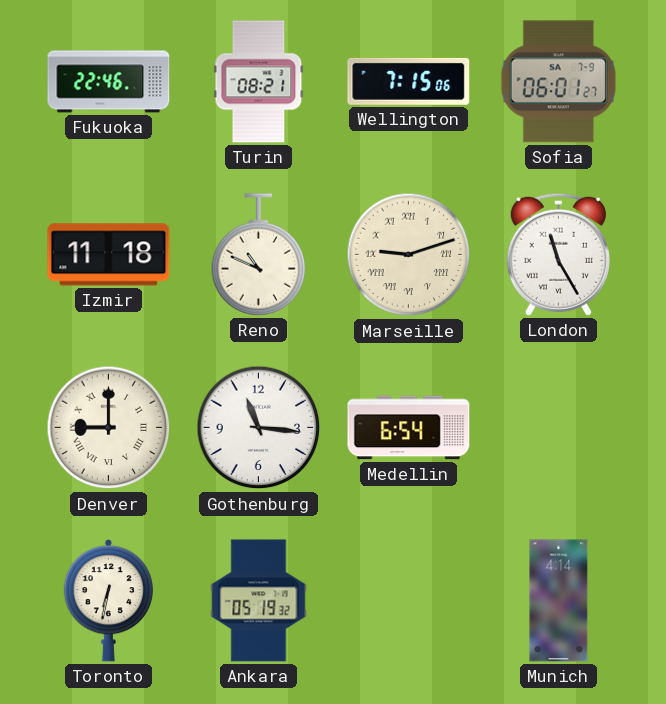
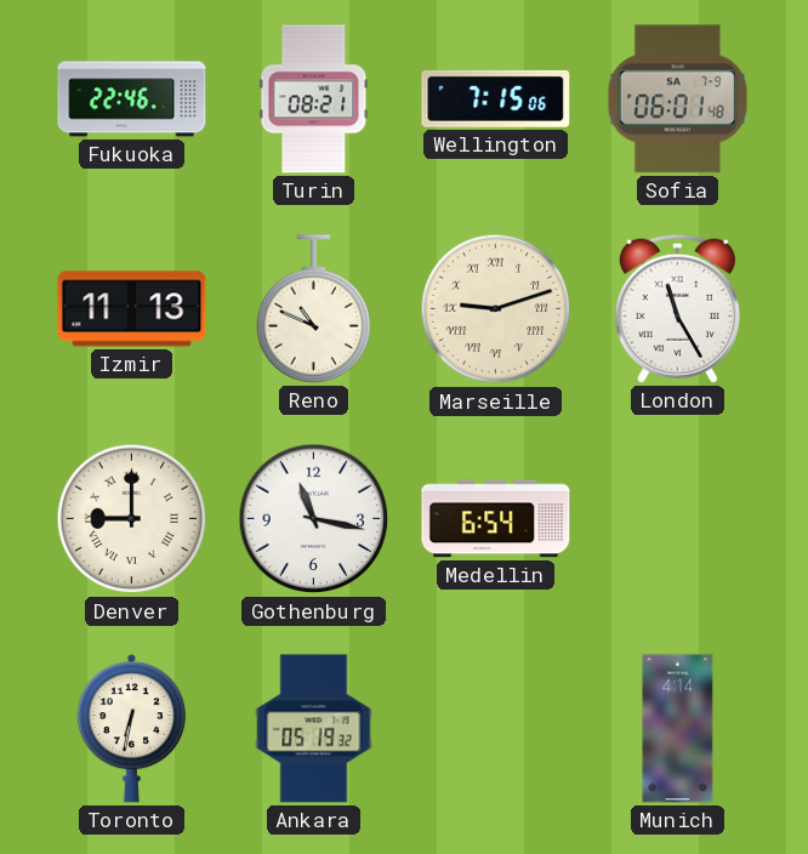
Sofia: 06:01:27 -> 06:01:48 (677, 99)
Izmir: 11:18 -> 11:13 (132, 309)
Gothenburg: 11:16 -> 11:17 (314, 519)
